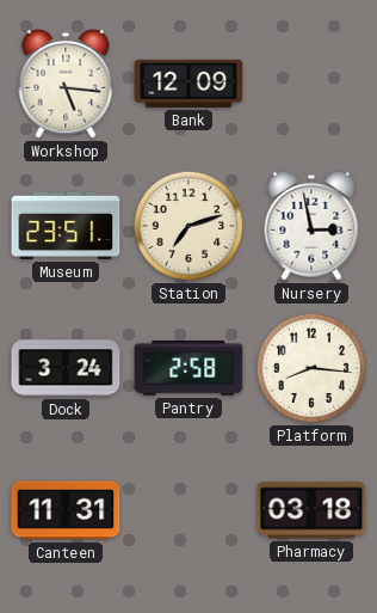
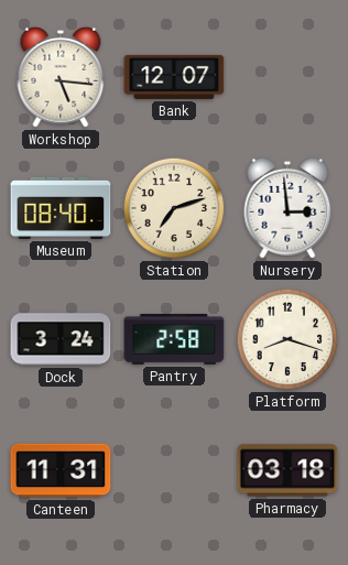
Bank: 12:09 -> 12:07 (174, 77)
Museum: 23:51 -> 08:40 (61, 208)
Nursery: 2:58 -> 2:59 (287, 208)
Platform: 8:16 -> 8:18 (287, 339)
